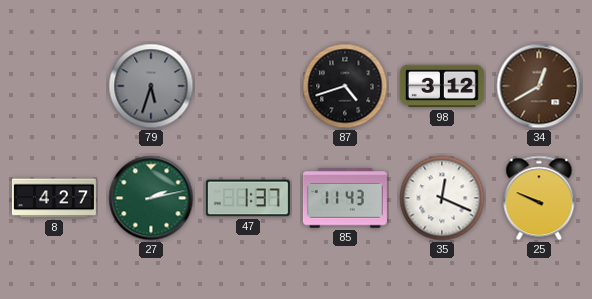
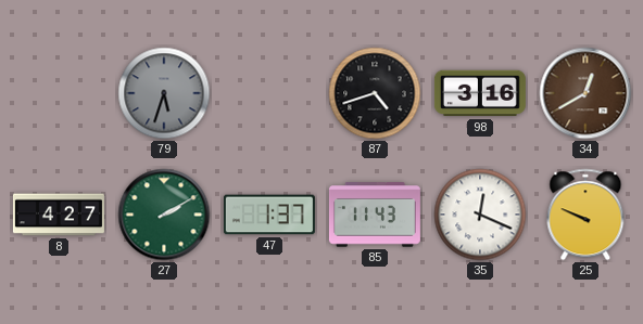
98: 3:12 -> 3:16 (480, 93)
27: 2:13 -> 2:10 (164, 215)
